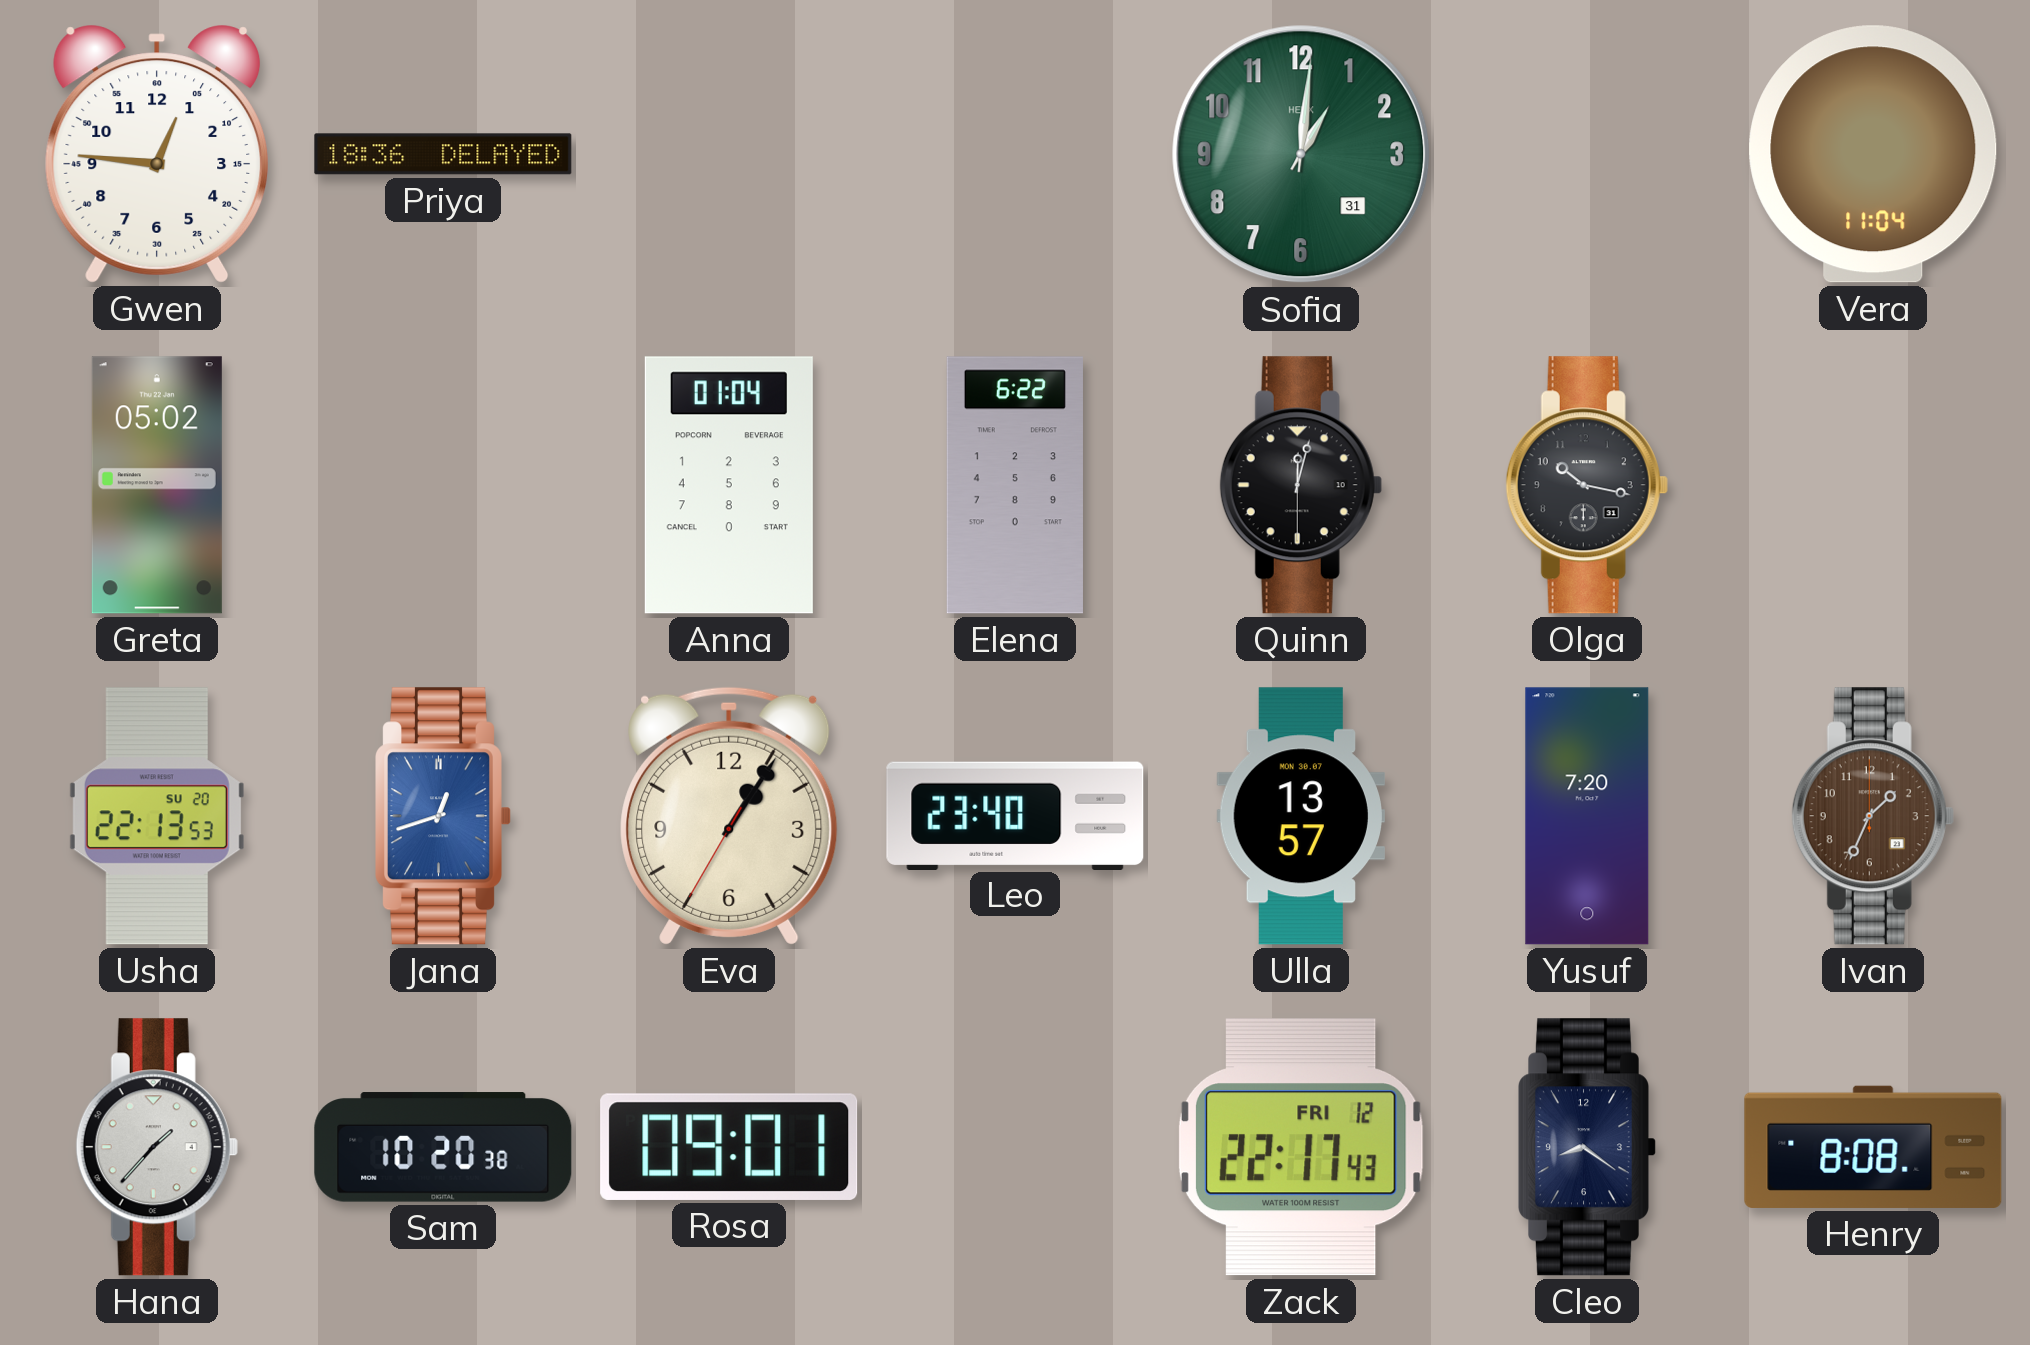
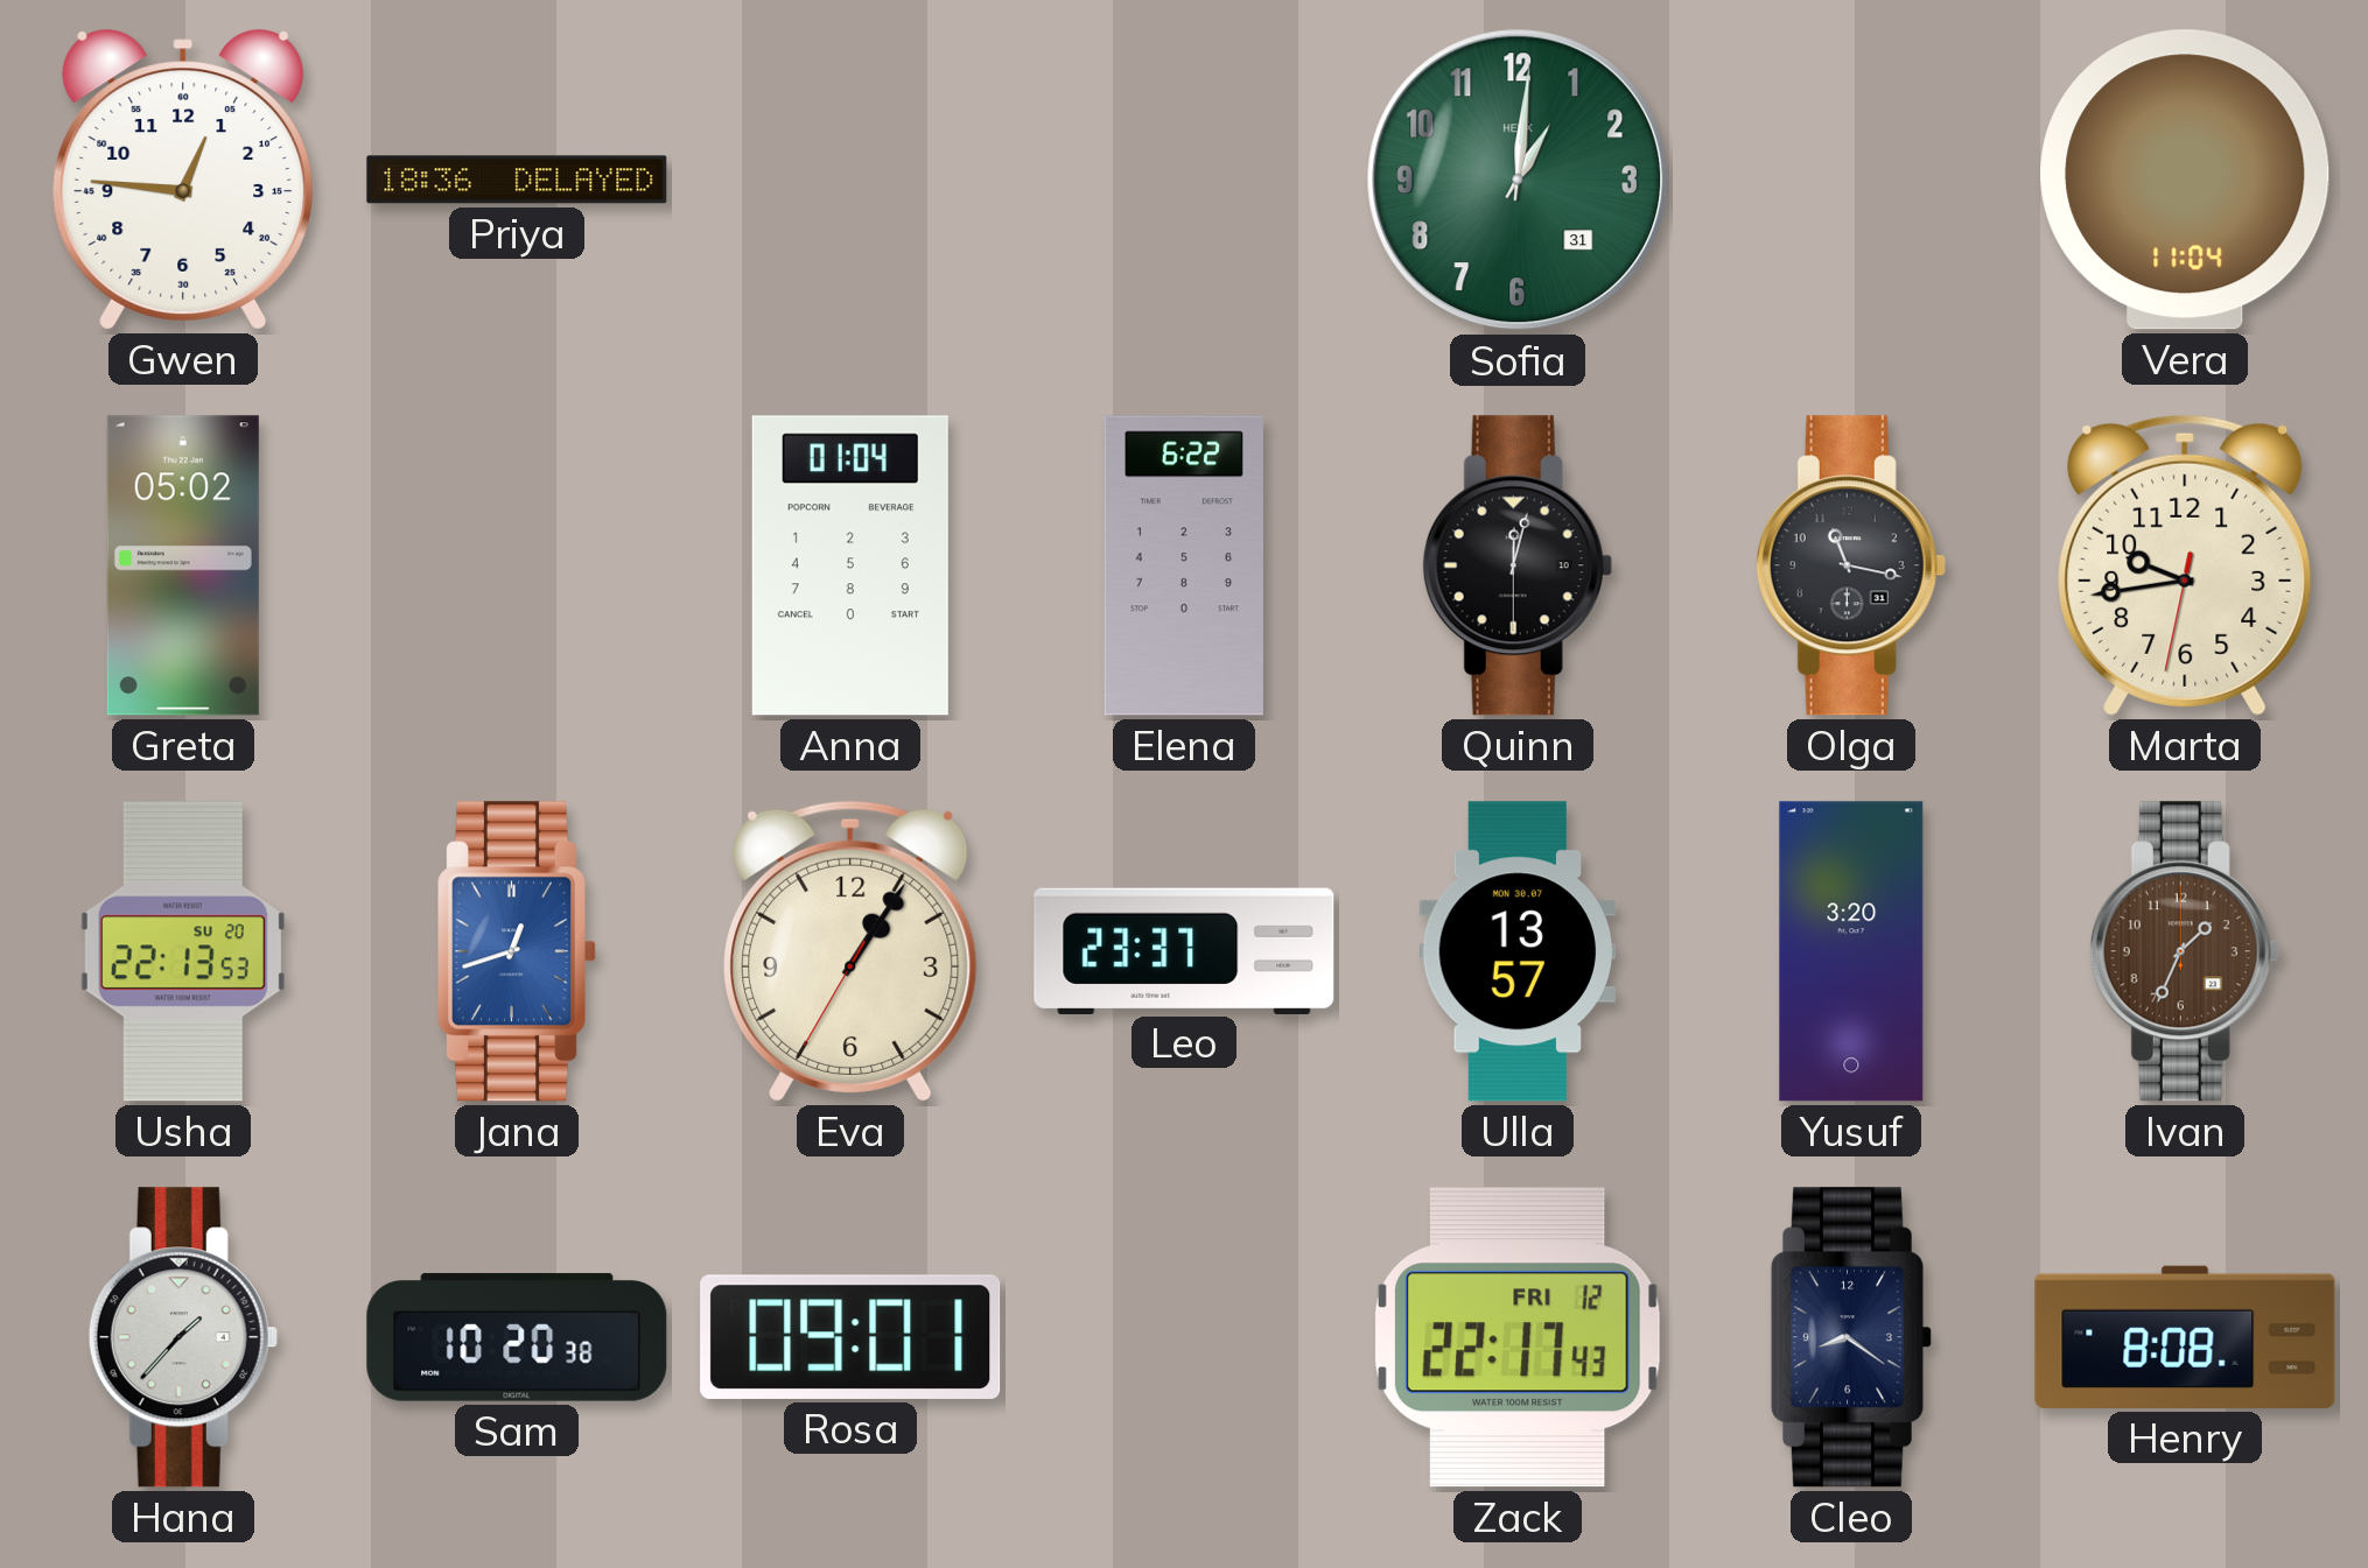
Olga: 10:17 -> 11:17 (1851, 565)
Marta: none -> 9:43 (2185, 565)
Leo: 23:40 -> 23:37 (1184, 950)
Yusuf: 7:20 -> 3:20 (1851, 951)
